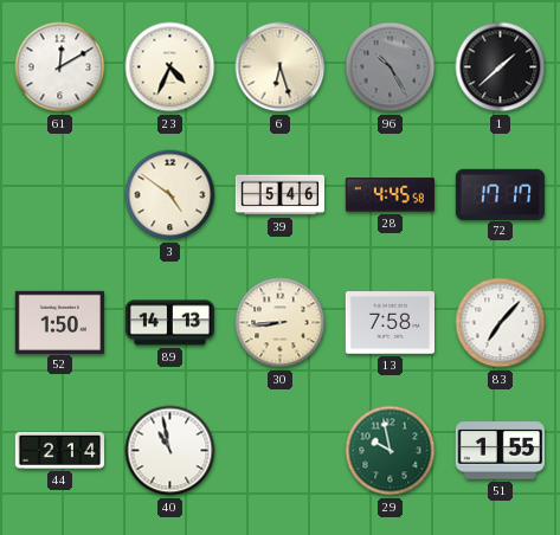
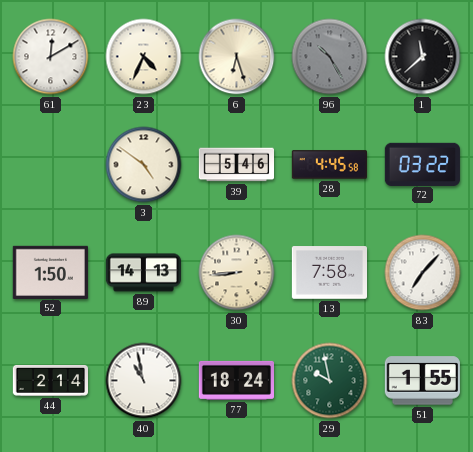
1: 1:38 -> 11:38 (423, 57)
72: 17:17 -> 03:22 (422, 164)
77: none -> 18:24 (236, 380)
